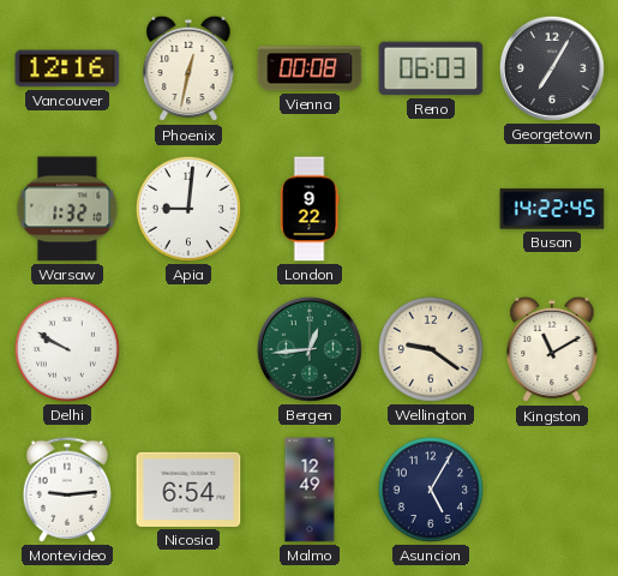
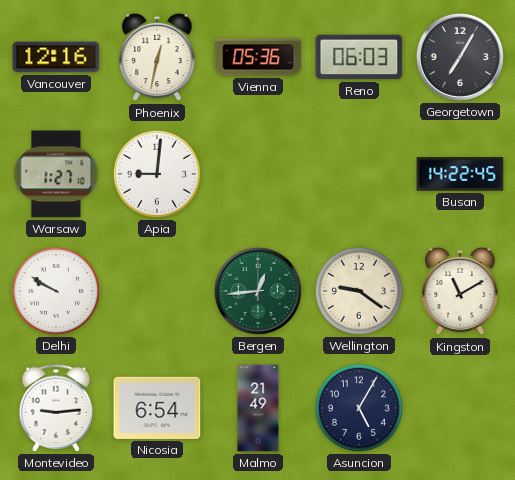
Vienna: 00:08 -> 05:36 (258, 57)
Warsaw: 1:32 -> 1:27 (56, 174)
London: 9:22 -> none (310, 209)
Malmo: 12:49 -> 21:49 (258, 408)
